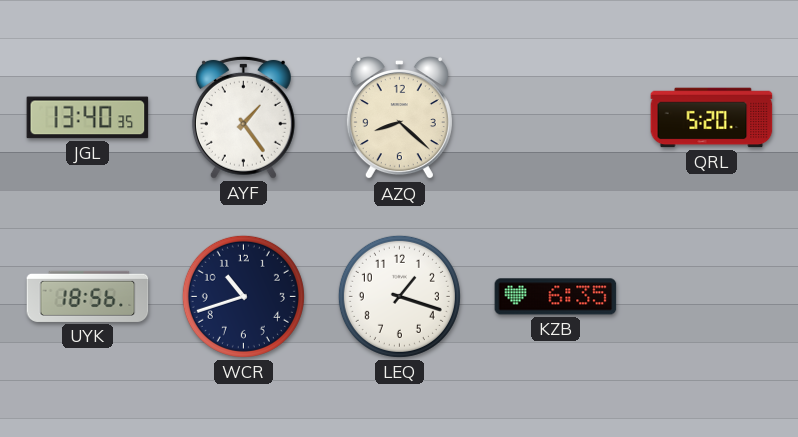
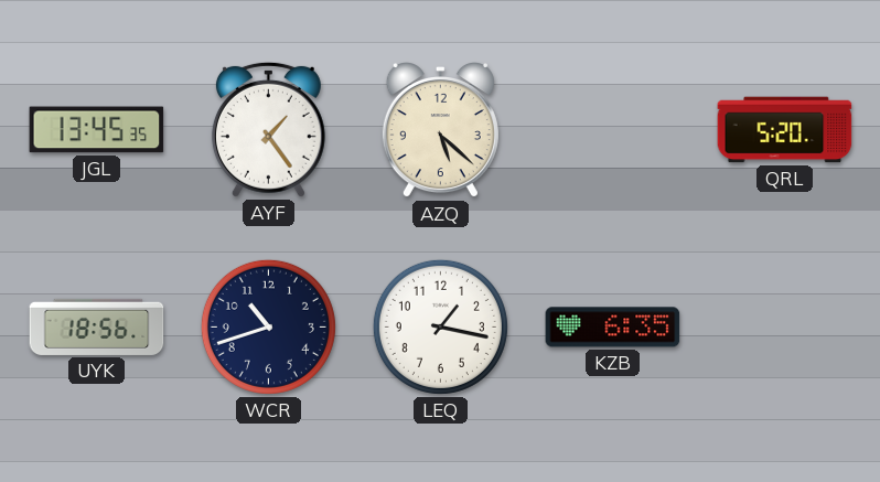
JGL: 13:40 -> 13:45 (97, 130)
AZQ: 8:22 -> 5:22 (440, 131)
LEQ: 1:18 -> 1:17 (440, 326)
